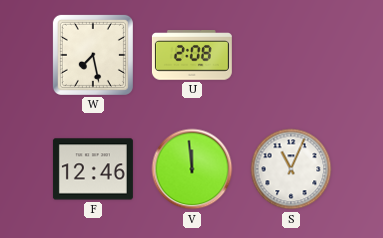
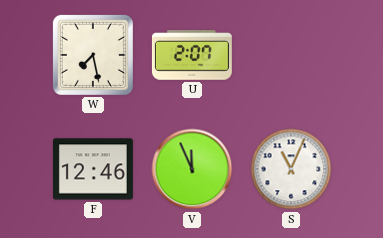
U: 2:08 -> 2:07 (192, 56)
V: 11:59 -> 11:56 (192, 169)
